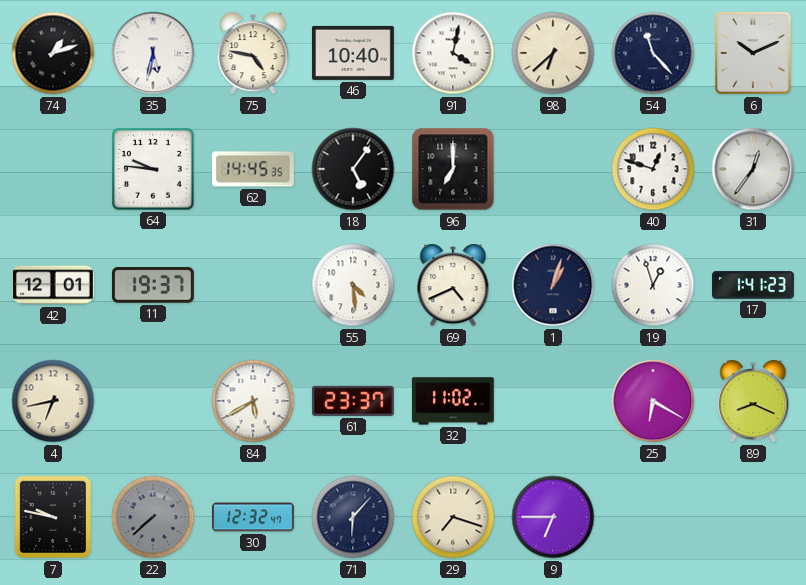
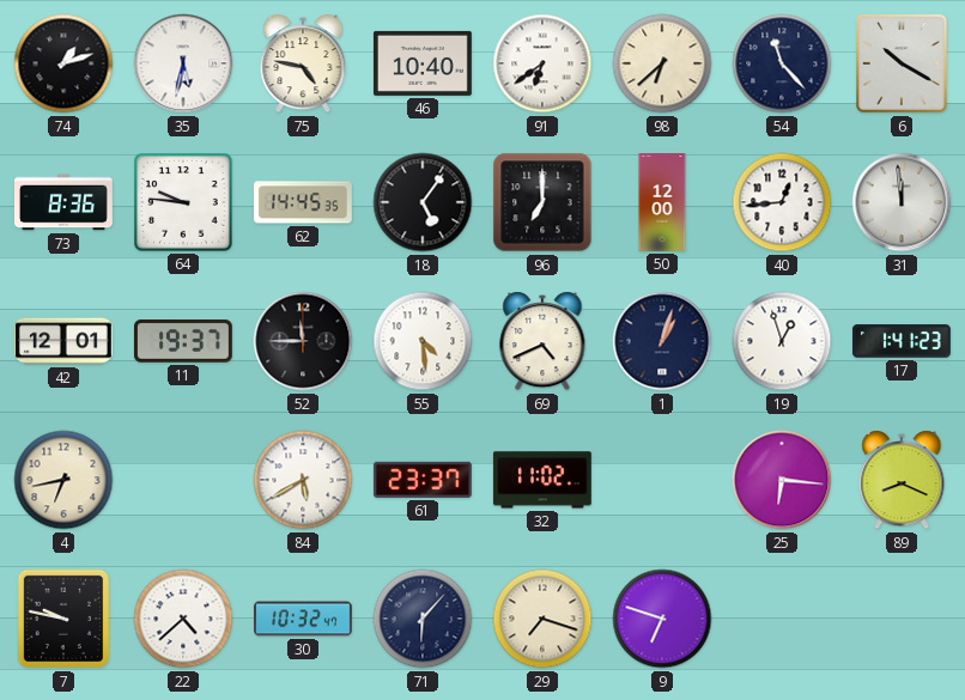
91: 4:02 -> 6:39 (542, 63)
6: 10:11 -> 10:20 (903, 65)
73: none -> 8:36 (65, 202)
50: none -> 12:00 (662, 203)
40: 12:48 -> 12:44 (782, 202)
31: 12:36 -> 11:59 (902, 202)
52: none -> 11:45 (303, 341)
25: 6:20 -> 6:16 (782, 480)
22: 7:38 -> 4:38 (183, 619)
22 dial: grey -> white (183, 619)
30: 12:32 -> 10:32 (304, 619)
9: 6:45 -> 6:48 (662, 619)
